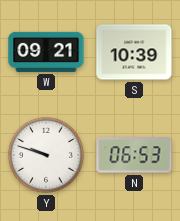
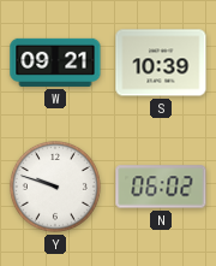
N: 06:53 -> 06:02 (161, 187)
